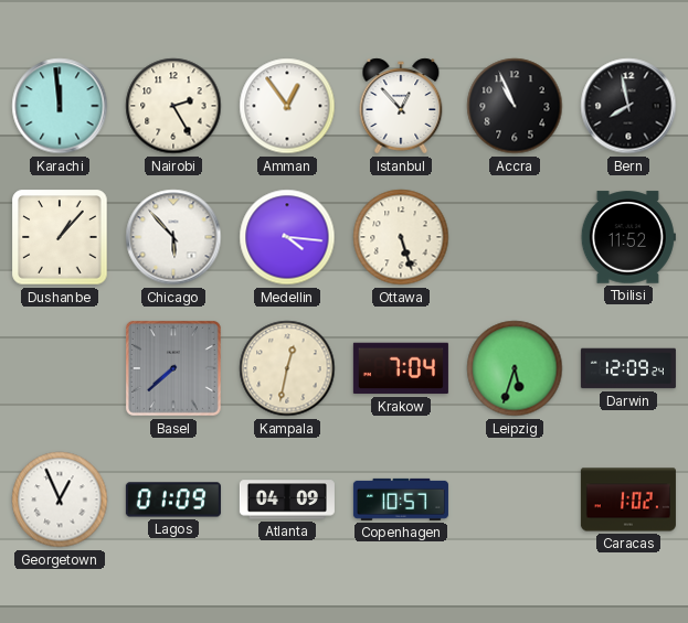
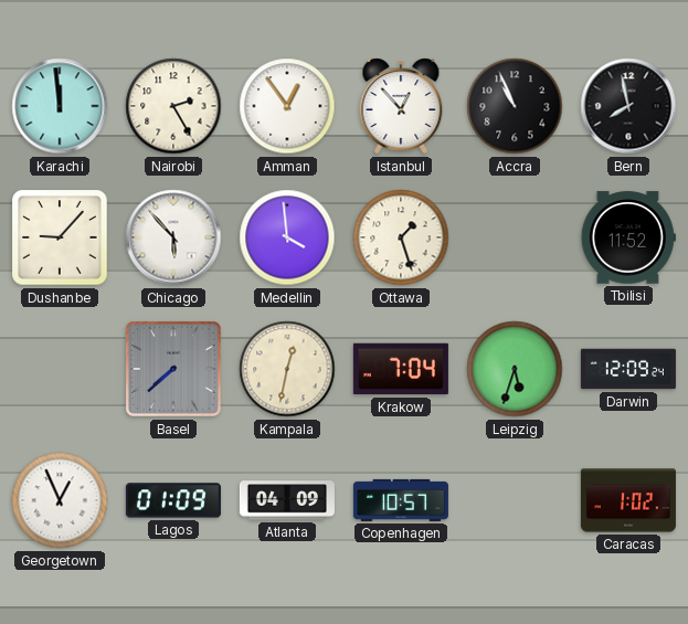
Dushanbe: 1:07 -> 9:07 (60, 237)
Medellin: 4:16 -> 3:59 (287, 237)
Ottawa: 5:27 -> 1:27 (401, 237)
